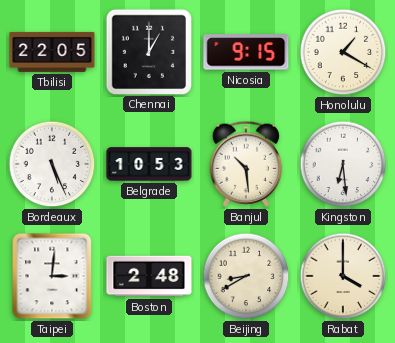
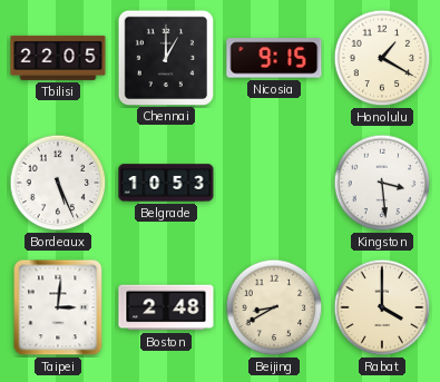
Banjul: 10:29 -> none (246, 164)
Kingston: 6:29 -> 3:29 (382, 183)
